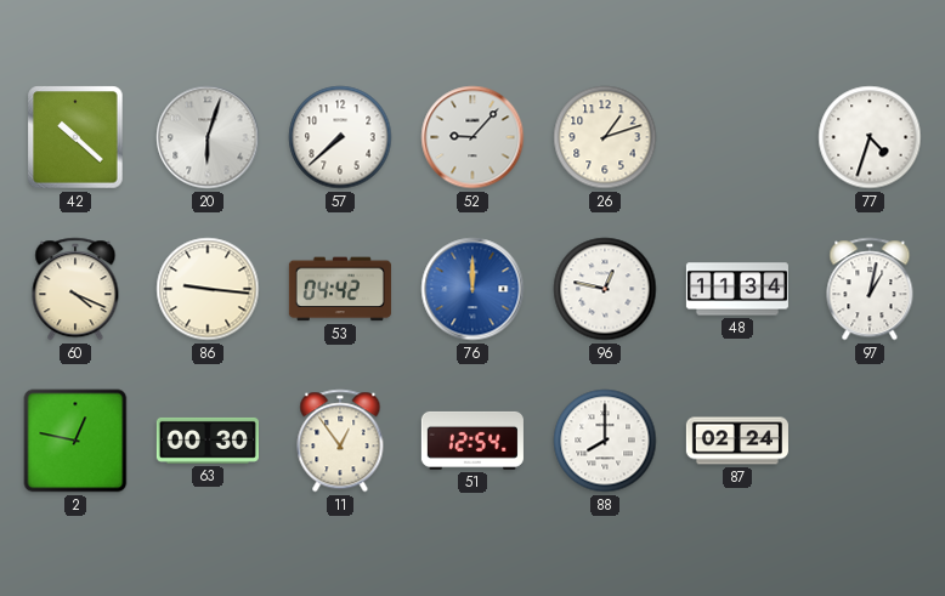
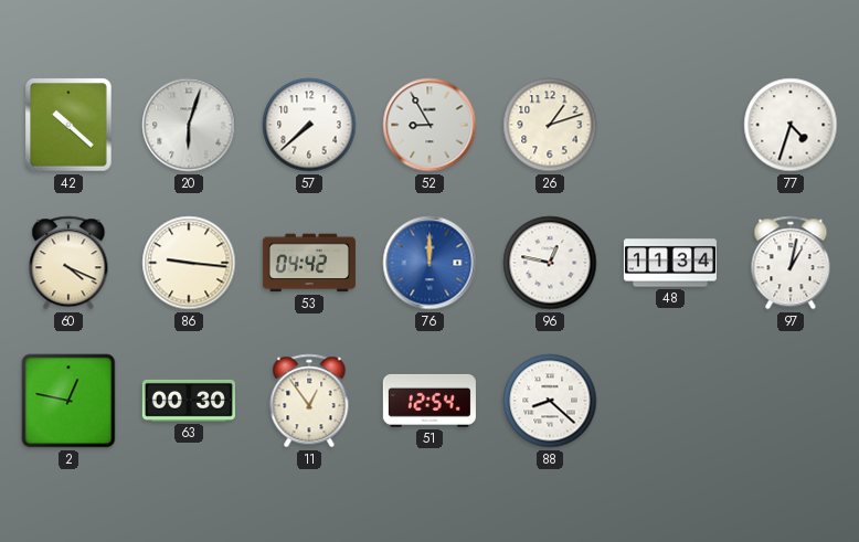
52: 9:07 -> 8:55 (430, 125)
88: 8:00 -> 8:22 (550, 401)
87: 02:24 -> none (737, 441)
